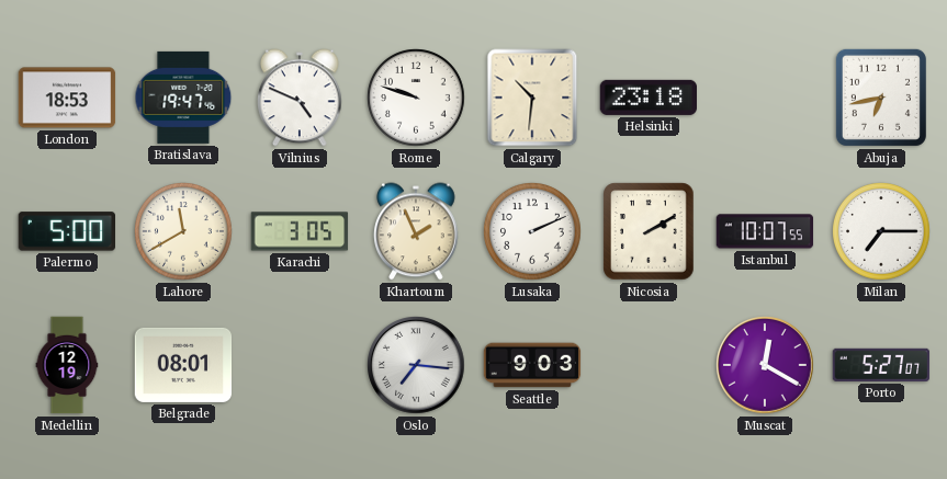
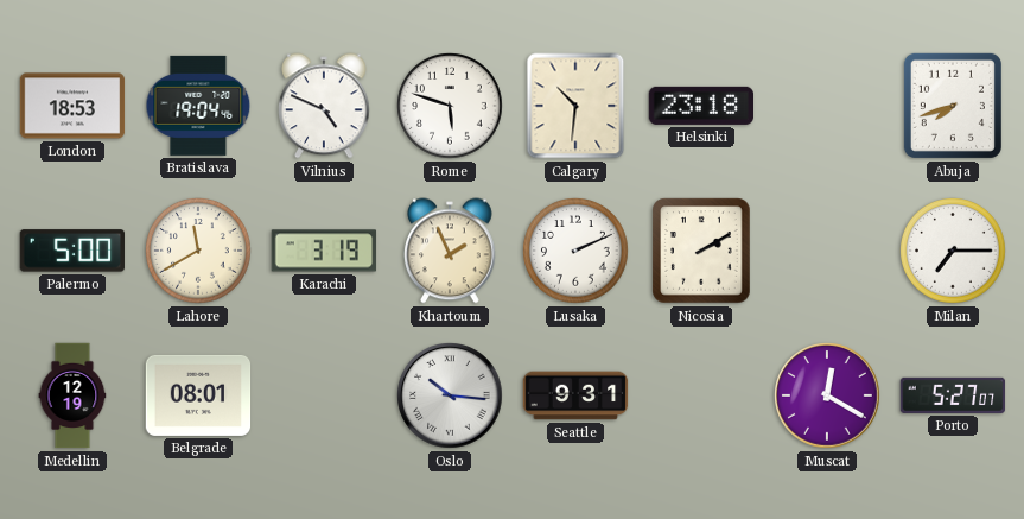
Bratislava: 19:47 -> 19:04 (198, 106)
Rome: 9:48 -> 5:48 (450, 106)
Abuja: 6:43 -> 7:42 (953, 106)
Karachi: 3:05 -> 3:19 (324, 251)
Istanbul: 10:07 -> none (765, 231)
Oslo: 7:16 -> 10:16 (450, 395)
Seattle: 9:03 -> 9:31 (575, 395)
